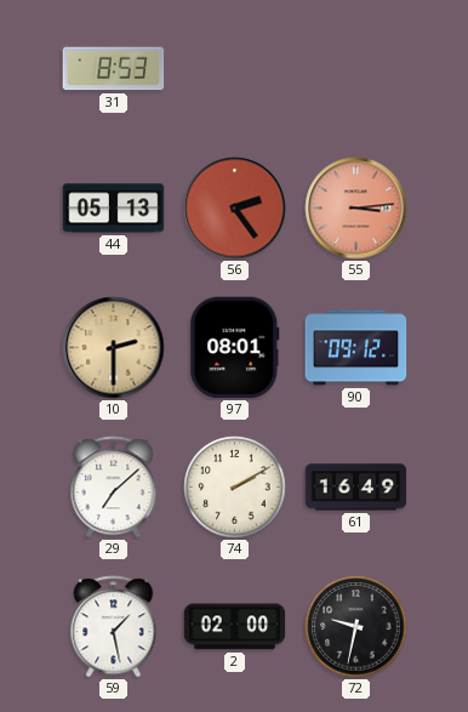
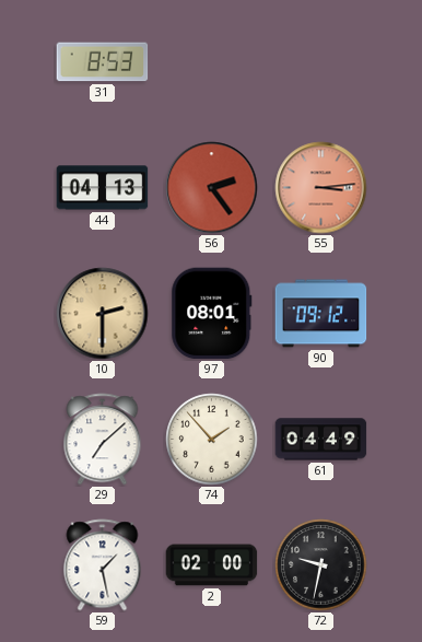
44: 05:13 -> 04:13 (103, 188)
74: 2:10 -> 1:53 (212, 440)
61: 16:49 -> 04:49 (321, 440)
